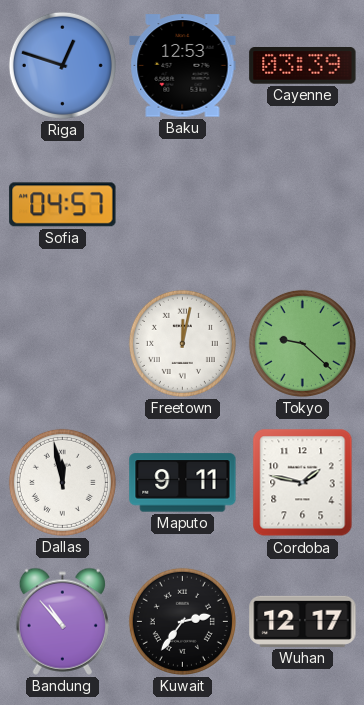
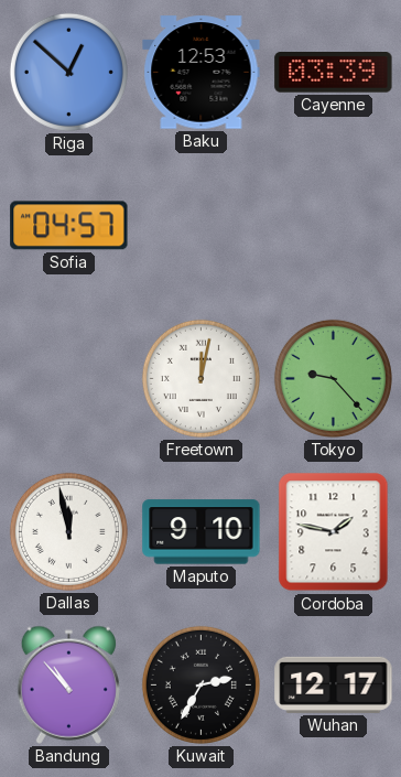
Riga: 12:48 -> 12:52 (68, 72)
Tokyo: 9:22 -> 9:23 (333, 378)
Maputo: 9:11 -> 9:10 (202, 532)
Kuwait: 2:36 -> 2:35 (201, 684)
